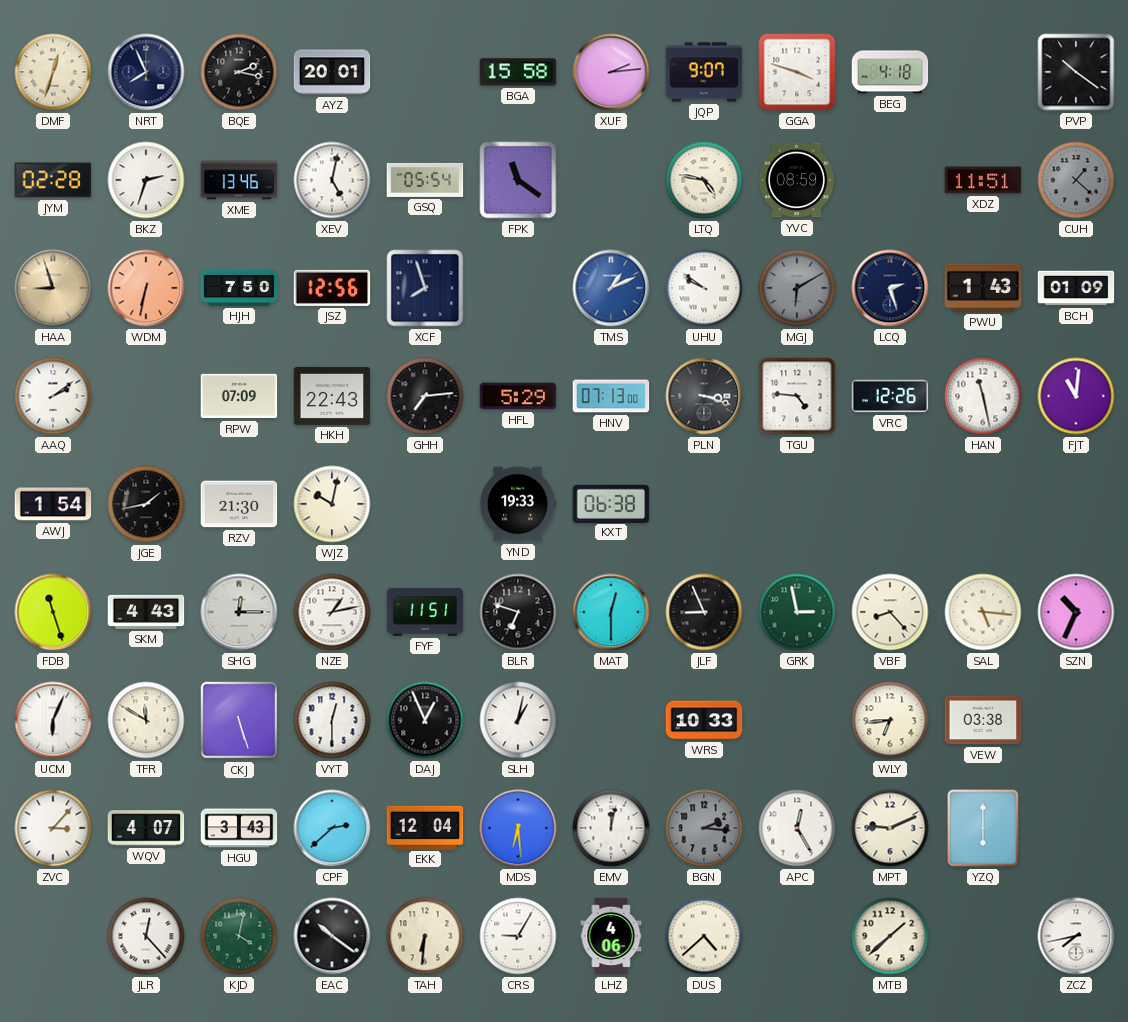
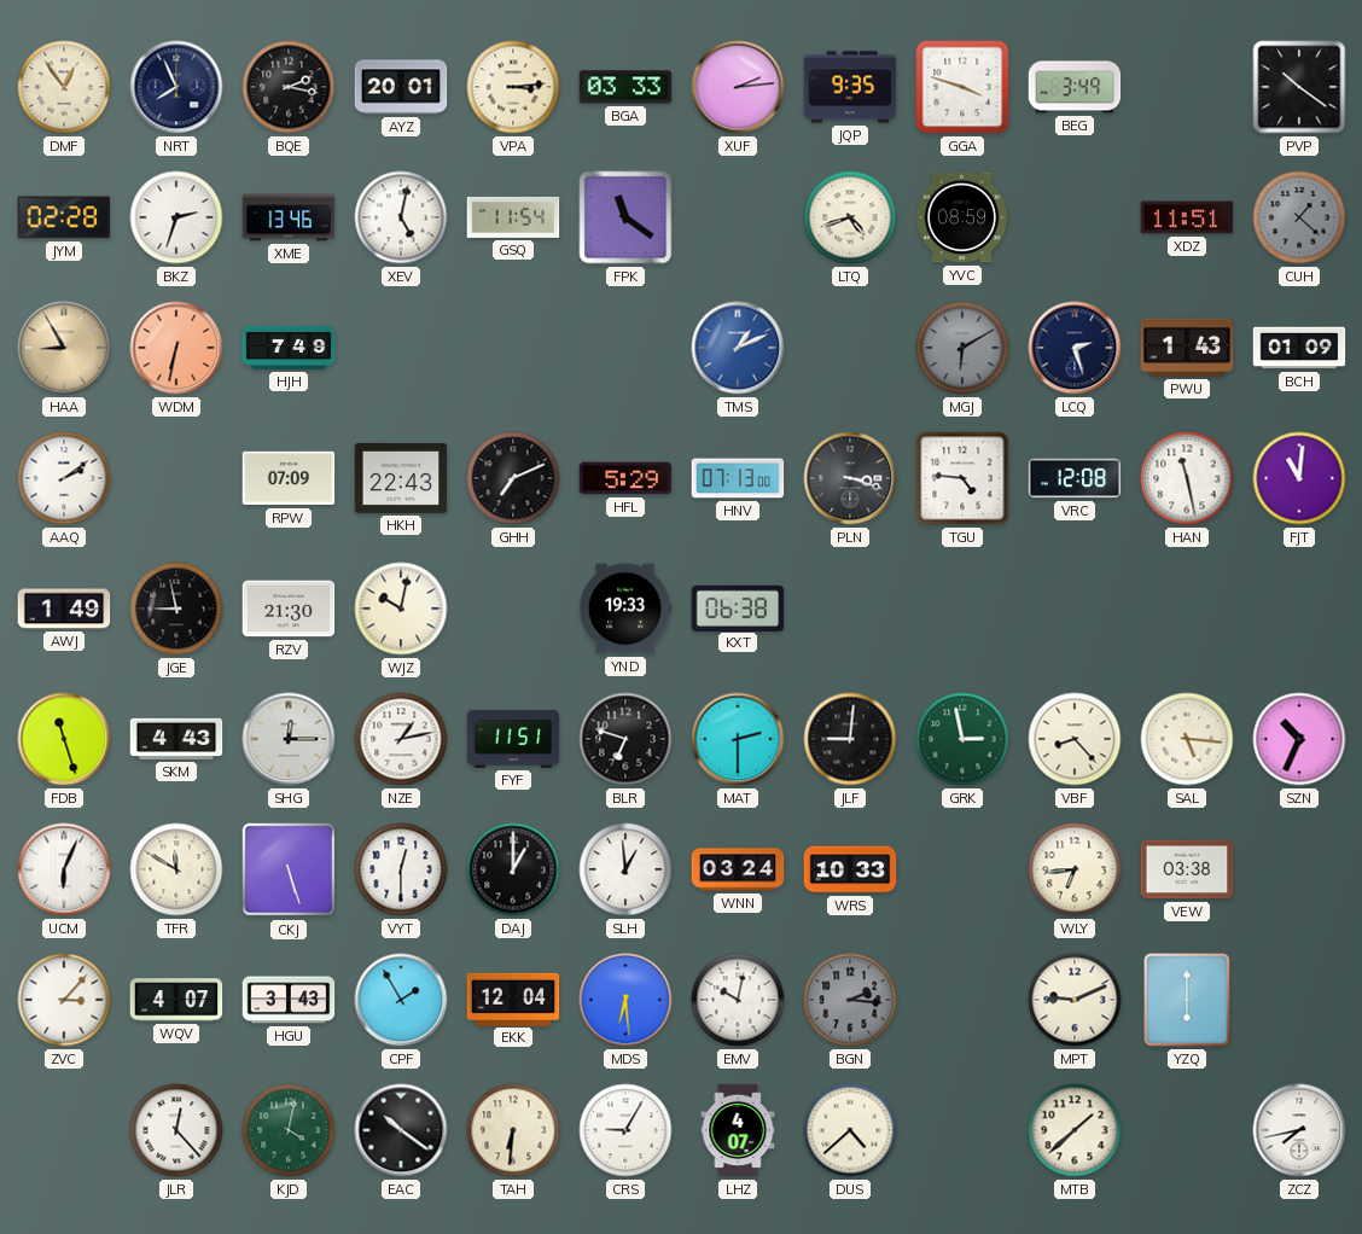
DMF: 12:33 -> 12:54 (64, 87)
VPA: none -> 3:14 (513, 87)
BGA: 15:58 -> 03:33 (625, 87)
JQP: 9:07 -> 9:35 (850, 87)
BEG: 4:18 -> 3:49 (1075, 87)
GSQ: 05:54 -> 11:54 (513, 217)
LTQ: 4:47 -> 4:42 (850, 217)
HAA: 8:57 -> 8:55 (64, 348)
HJH: 7:50 -> 7:49 (289, 348)
JSZ: 12:56 -> none (332, 288)
XCF: 7:57 -> none (425, 288)
UHU: 9:51 -> none (704, 288)
GHH: 7:14 -> 7:11 (513, 478)
VRC: 12:26 -> 12:08 (1075, 478)
AWJ: 1:54 -> 1:49 (64, 609)
JGE: 1:43 -> 8:58 (176, 609)
MAT: 12:30 -> 2:30 (738, 739)
JLF: 8:56 -> 9:01 (850, 739)
DAJ: 12:56 -> 1:00 (513, 869)
SLH: 1:02 -> 12:59 (625, 869)
WNN: none -> 03:24 (738, 869)
CPF: 2:38 -> 1:55 (401, 1000)
EMV: 12:02 -> 10:02 (738, 1000)
APC: 12:25 -> none (797, 828)
LHZ: 4:06 -> 4:07 (738, 1130)
